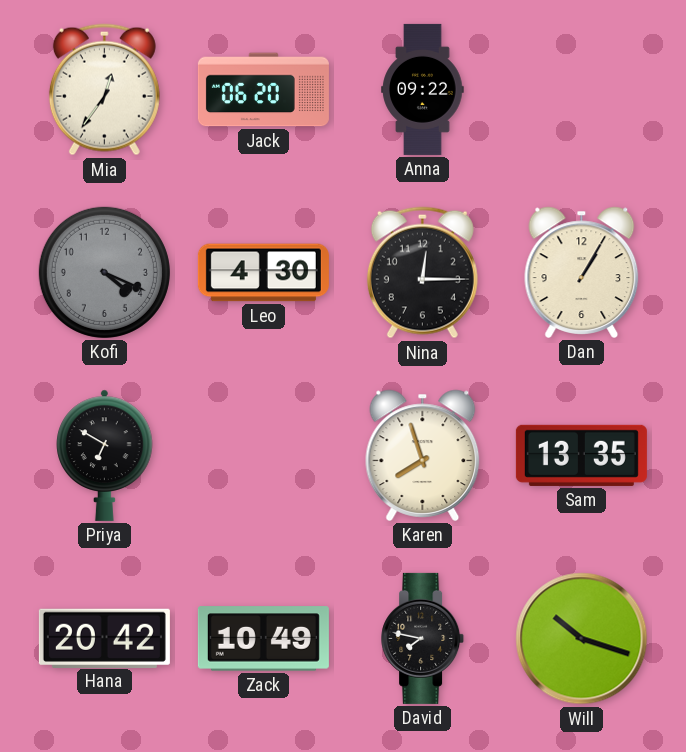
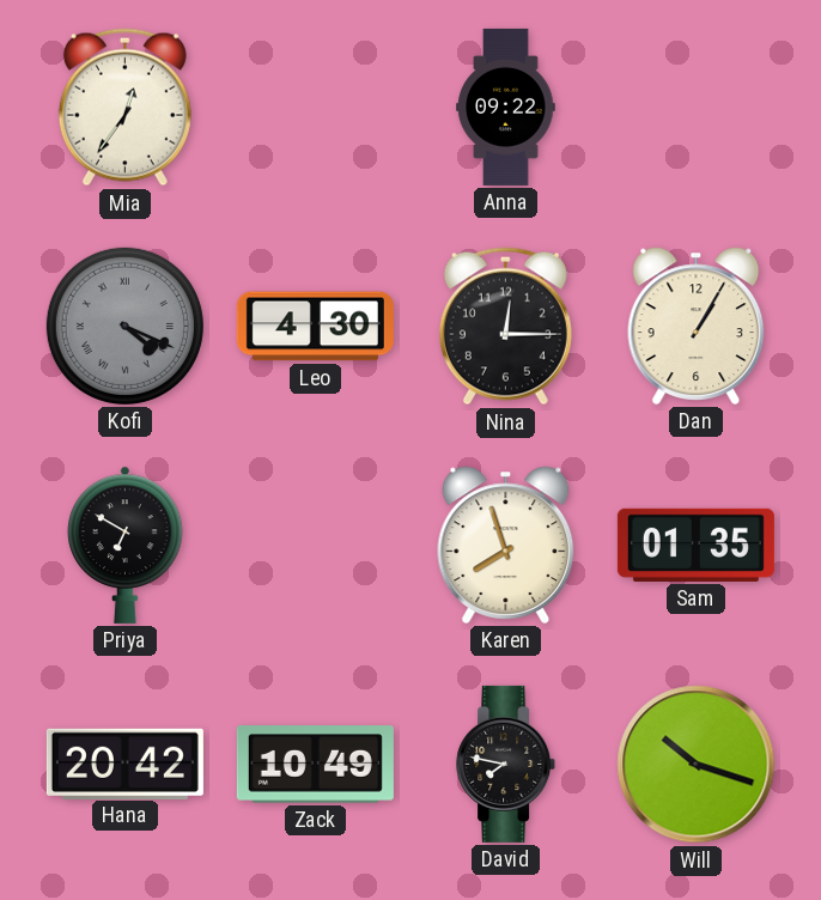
Jack: 06:20 -> none (263, 90)
Kofi numerals: Arabic -> Roman (124, 326)
Sam: 13:35 -> 01:35 (695, 545)
